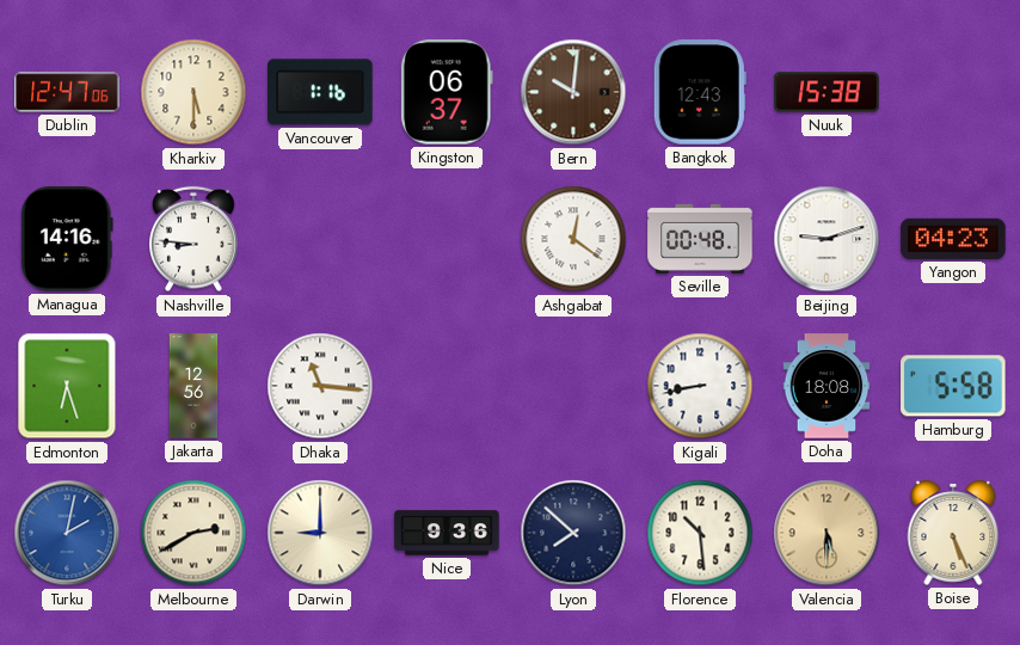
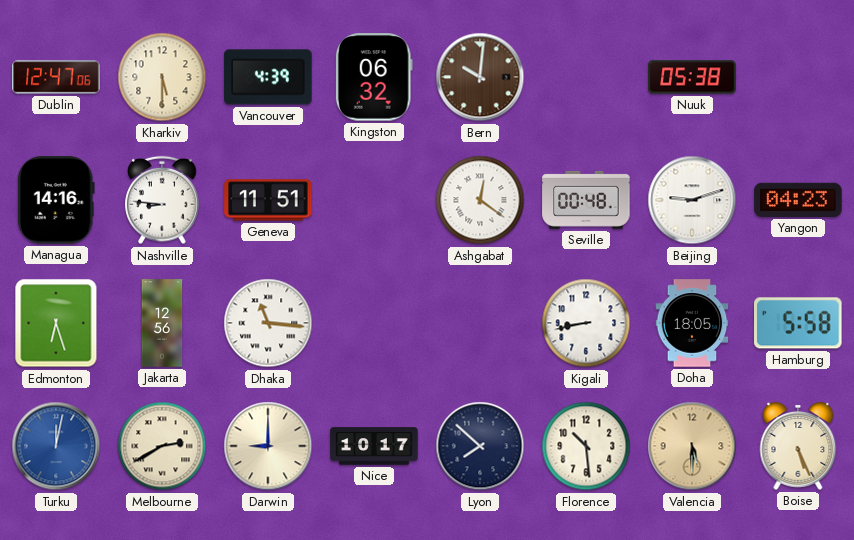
Vancouver: 1:16 -> 4:39 (268, 77)
Kingston: 06:37 -> 06:32 (374, 77)
Bangkok: 12:43 -> none (700, 92)
Nuuk: 15:38 -> 05:38 (692, 77)
Geneva: none -> 11:51 (268, 200)
Doha: 18:08 -> 18:05 (692, 323)
Turku: 2:02 -> 12:02 (56, 446)
Nice: 9:36 -> 10:17 (374, 446)
